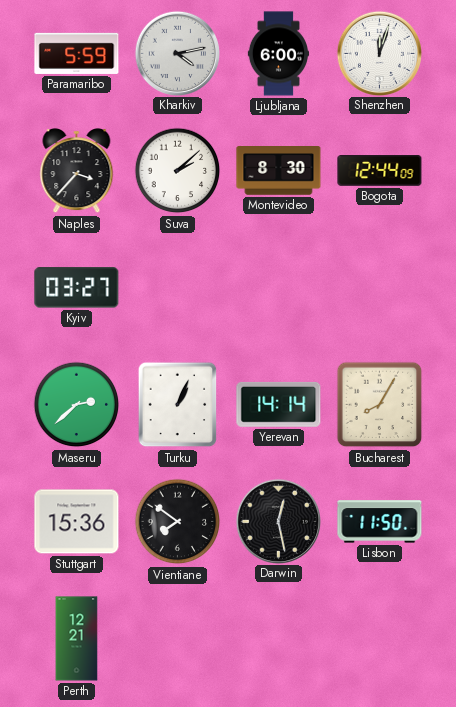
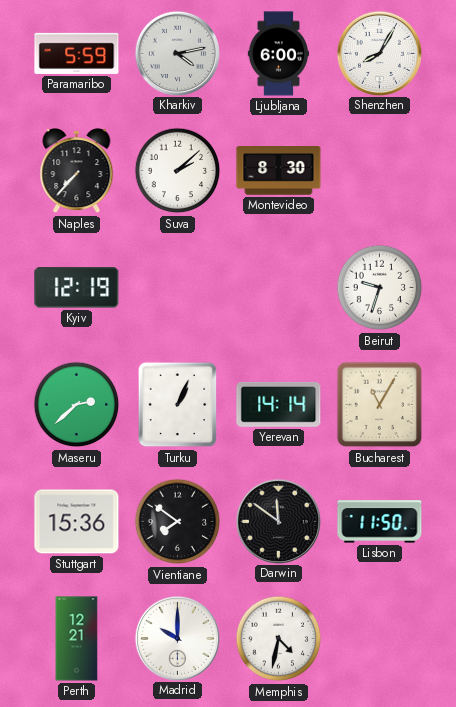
Shenzhen: 12:03 -> 8:05 (379, 53)
Naples: 3:37 -> 7:37 (77, 171)
Bogota: 12:44 -> none (380, 171)
Kyiv: 03:27 -> 12:19 (77, 288)
Beirut: none -> 9:33 (380, 288)
Bucharest: 8:05 -> 11:05 (380, 405)
Darwin: 12:28 -> 11:51 (278, 521)
Madrid: none -> 10:00 (177, 638)
Memphis: none -> 4:32 (279, 639)
